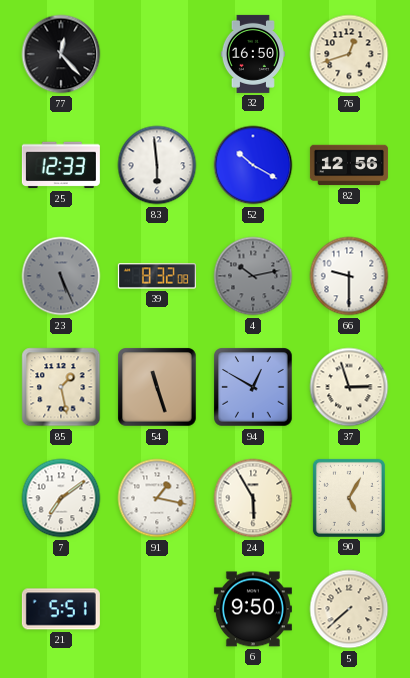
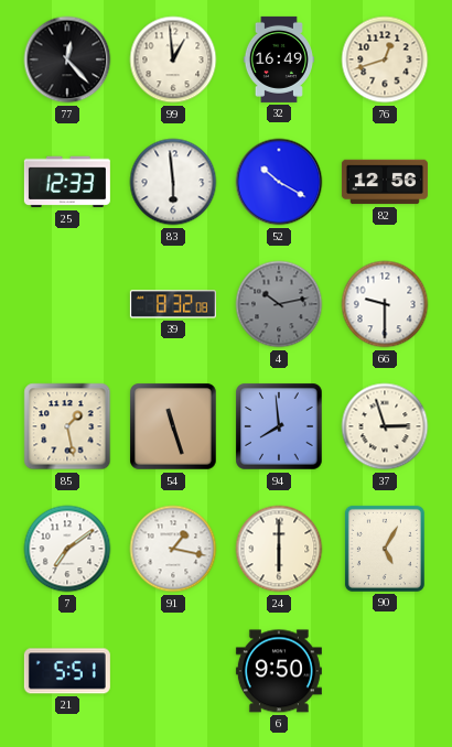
99: none -> 12:59 (173, 59)
32: 16:50 -> 16:49 (279, 59)
23: 5:26 -> none (61, 276)
94: 12:50 -> 7:59 (279, 426)
24: 5:55 -> 6:00 (279, 549)
5: 7:38 -> none (349, 609)
